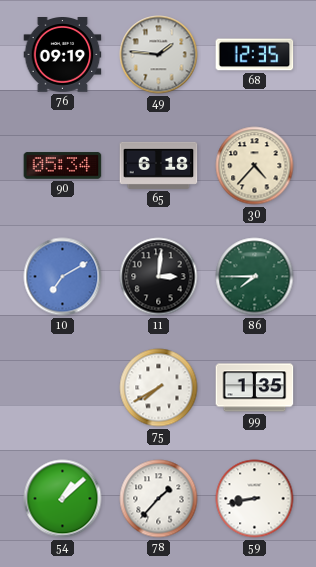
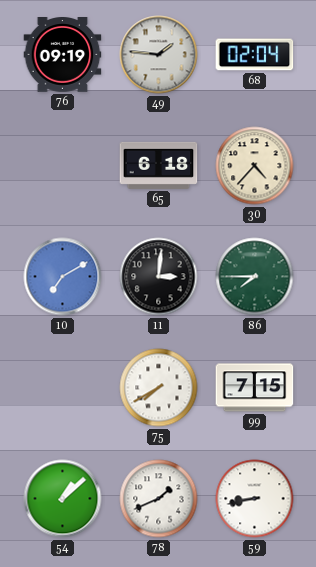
68: 12:35 -> 02:04 (255, 55)
90: 05:34 -> none (63, 166)
99: 1:35 -> 7:15 (255, 388)
78: 1:37 -> 1:41 (159, 499)
